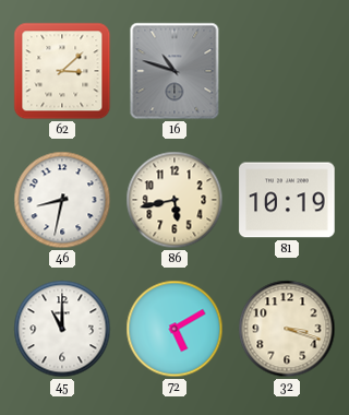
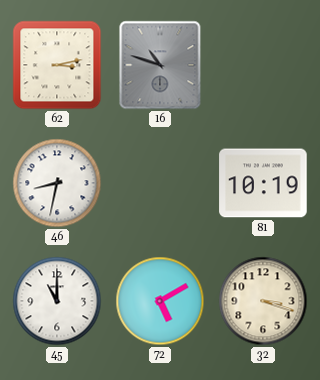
62: 3:08 -> 3:13 (57, 65)
86: 5:43 -> none (174, 200)
